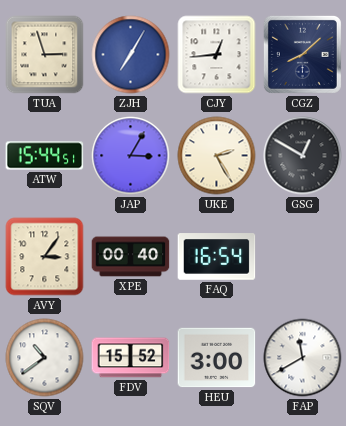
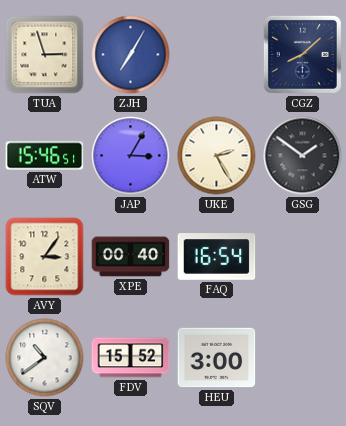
CJY: 12:44 -> none (217, 55)
ATW: 15:44 -> 15:46 (45, 156)
GSG: 12:50 -> 1:51 (303, 156)
FAP: 11:40 -> none (303, 358)
